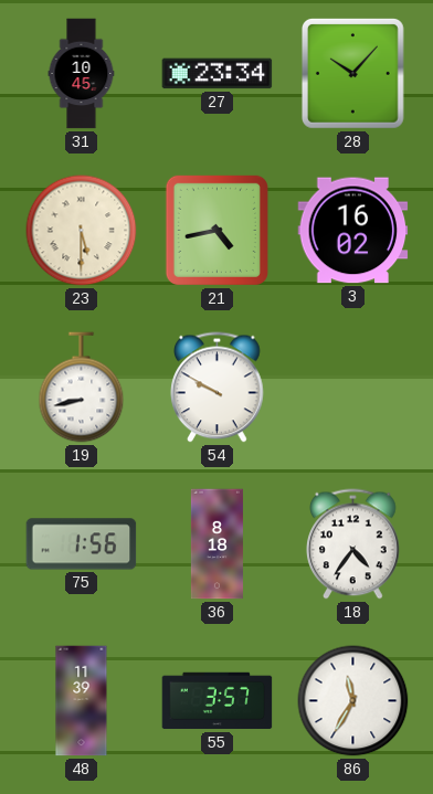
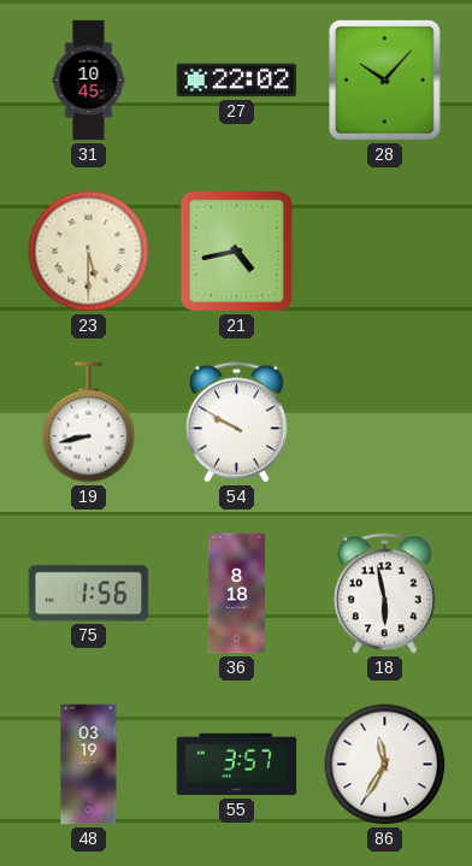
27: 23:34 -> 22:02 (237, 81)
3: 16:02 -> none (353, 231)
18: 4:36 -> 5:58 (385, 594)
48: 11:39 -> 03:19 (89, 765)
